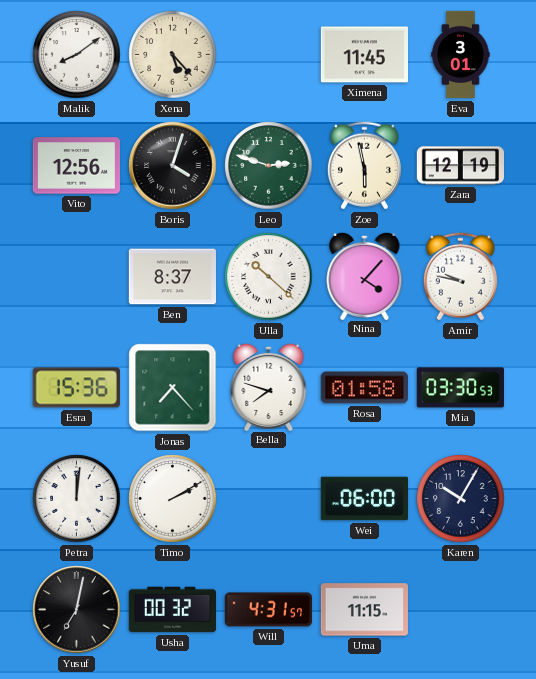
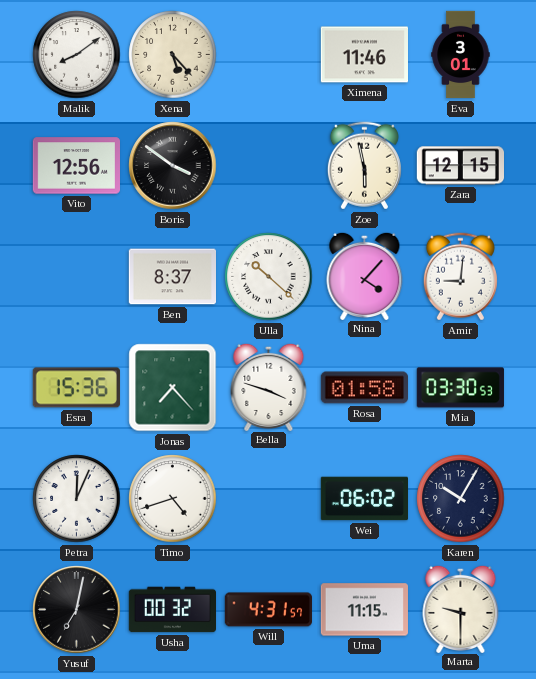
Ximena: 11:45 -> 11:46 (364, 55)
Boris: 4:03 -> 3:51 (173, 166)
Leo: 2:48 -> none (269, 166)
Zara: 12:19 -> 12:15 (460, 166)
Amir: 9:47 -> 9:01 (460, 277)
Bella: 7:48 -> 3:48 (269, 386)
Petra: 12:01 -> 12:04 (77, 499)
Timo: 2:10 -> 4:42 (173, 499)
Wei: 06:00 -> 06:02 (364, 499)
Marta: none -> 9:30 (461, 608)
